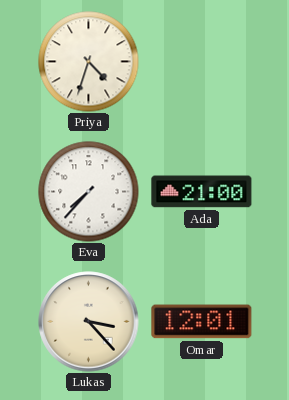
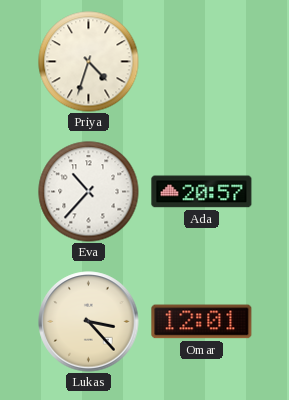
Eva: 7:37 -> 10:37 (89, 192)
Ada: 21:00 -> 20:57 (202, 192)
